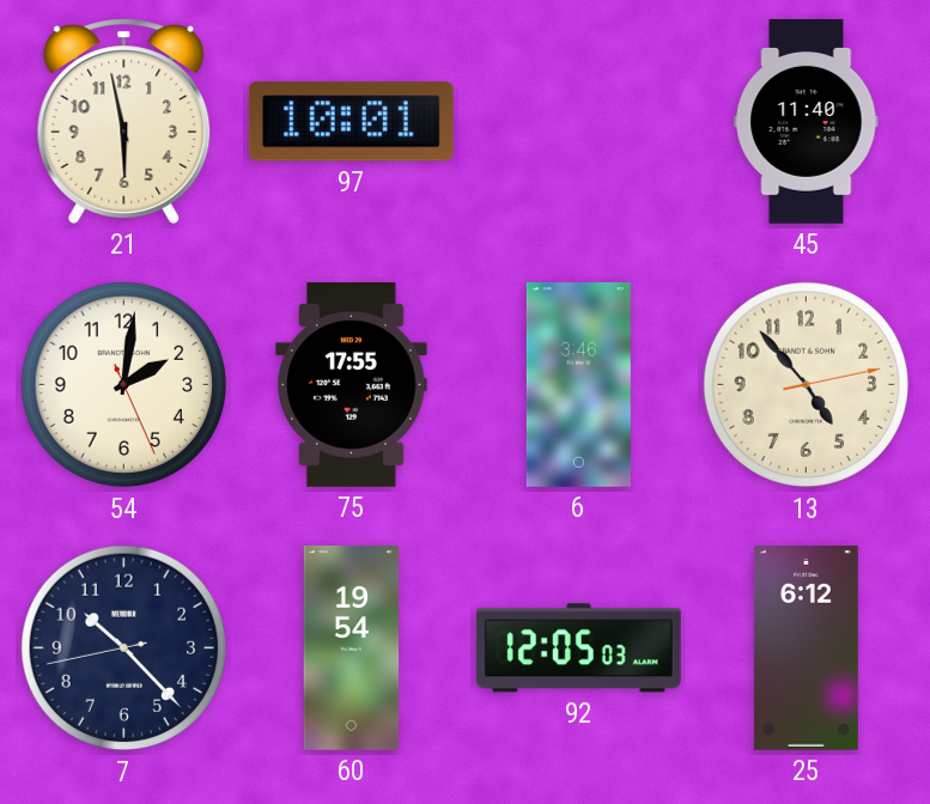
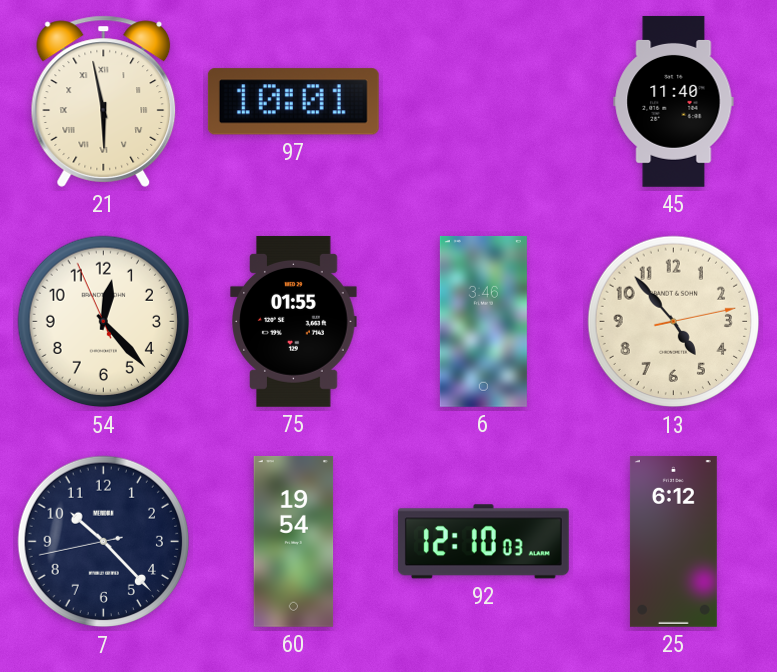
21 numerals: Arabic -> Roman (104, 101)
54: 2:01 -> 12:22 (104, 322)
75: 17:55 -> 01:55 (294, 321)
92: 12:05 -> 12:10 (483, 542)
